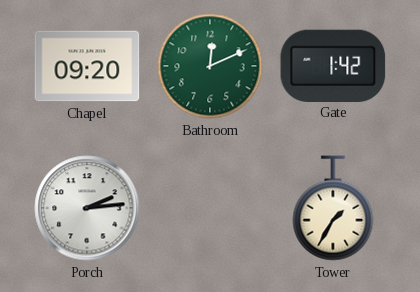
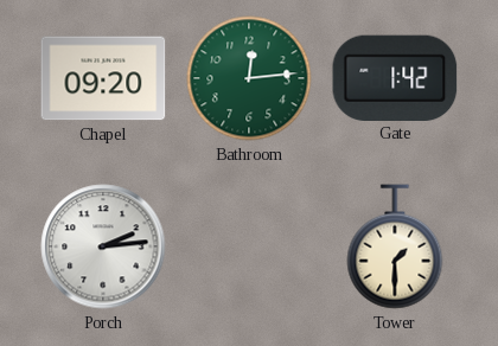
Bathroom: 12:11 -> 12:14 (249, 78)
Tower: 1:35 -> 1:30 (395, 246)
